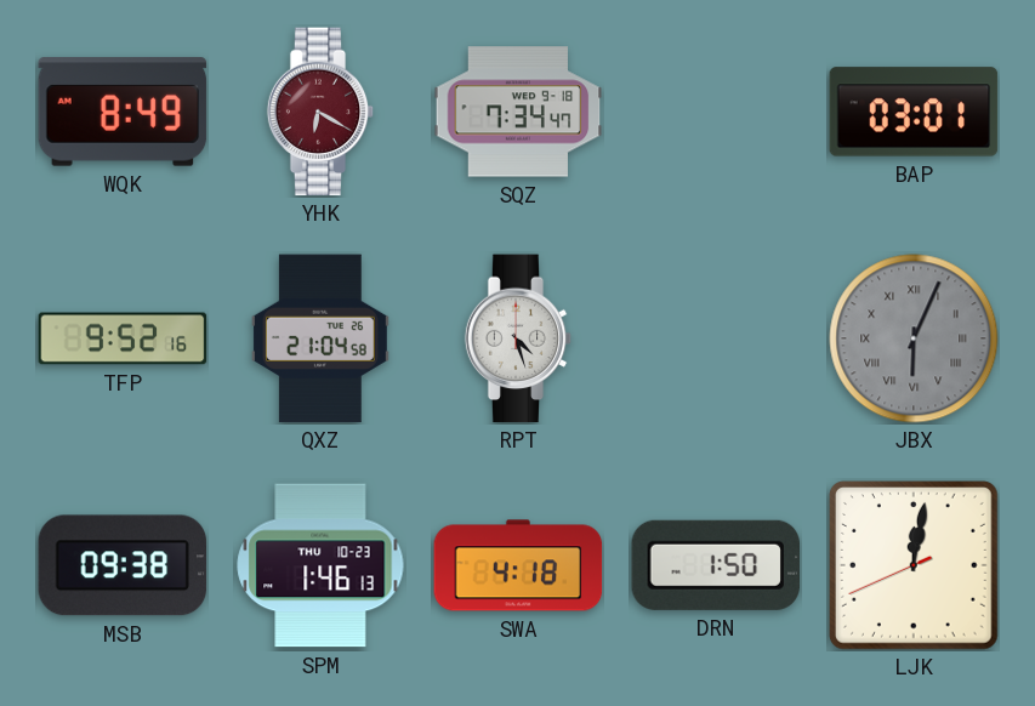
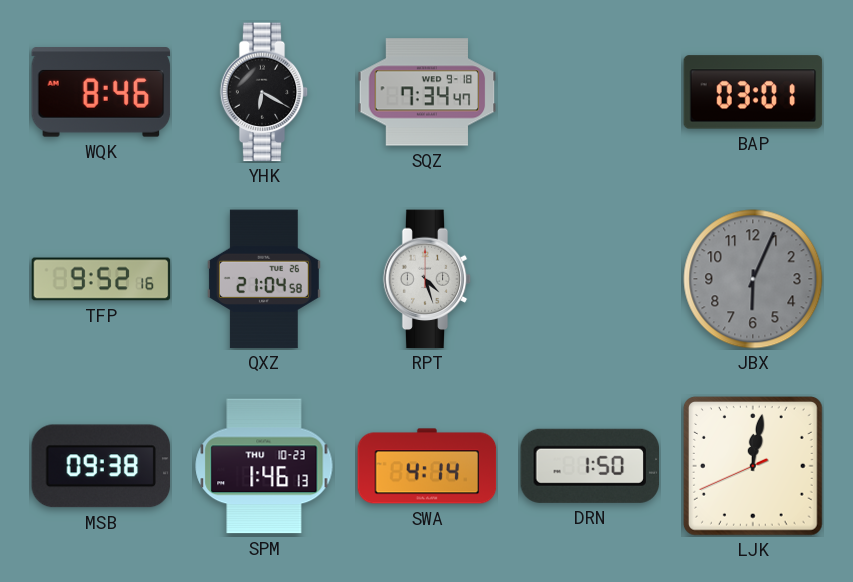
WQK: 8:49 -> 8:46 (101, 92)
YHK dial: burgundy -> black (264, 92)
JBX numerals: Roman -> Arabic (753, 279)
SWA: 4:18 -> 4:14 (427, 466)
